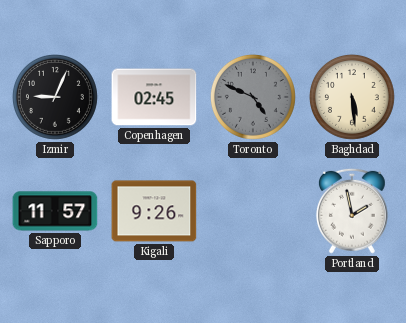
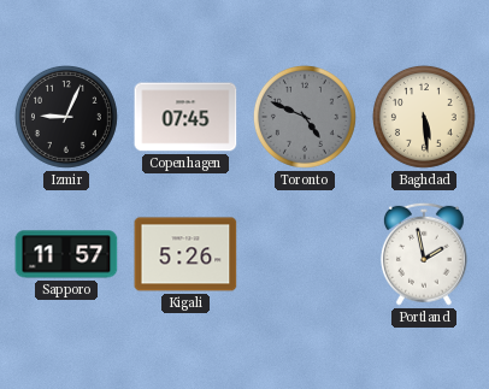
Copenhagen: 02:45 -> 07:45 (185, 117)
Kigali: 9:26 -> 5:26 (185, 254)
